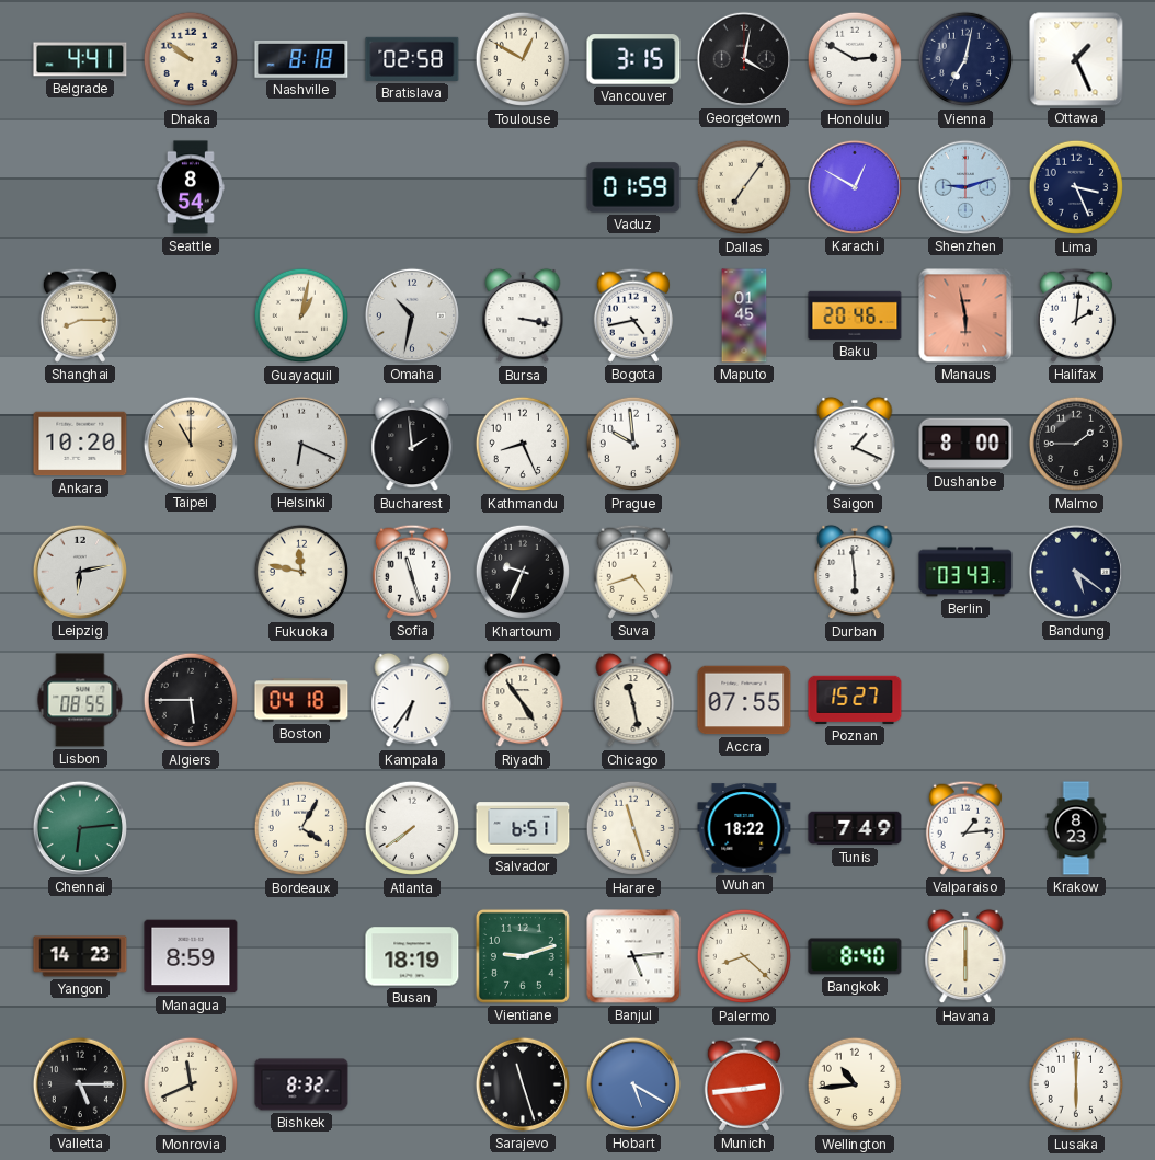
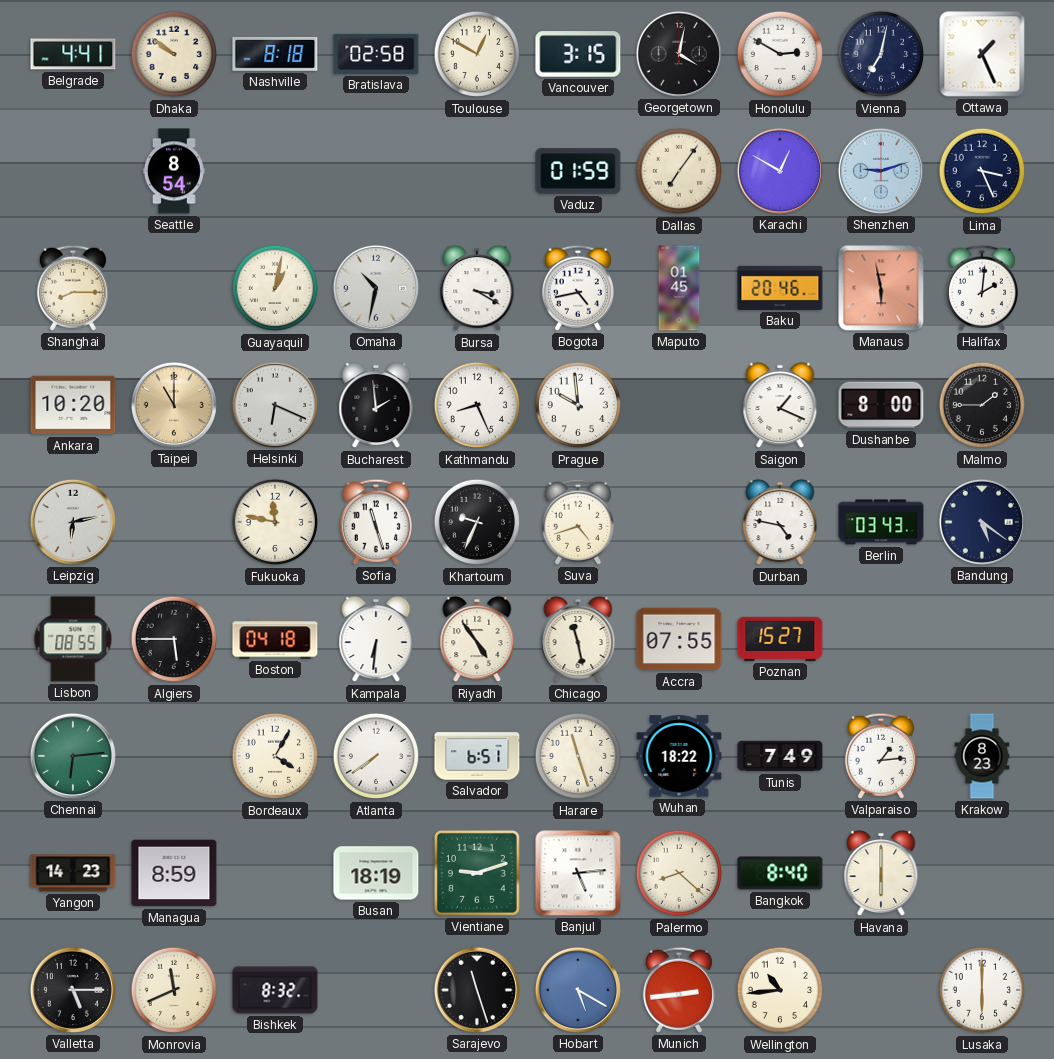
Bursa: 3:17 -> 3:20 (477, 288)
Durban: 5:59 -> 4:47 (780, 522)
Kampala: 6:36 -> 6:31 (376, 639)
